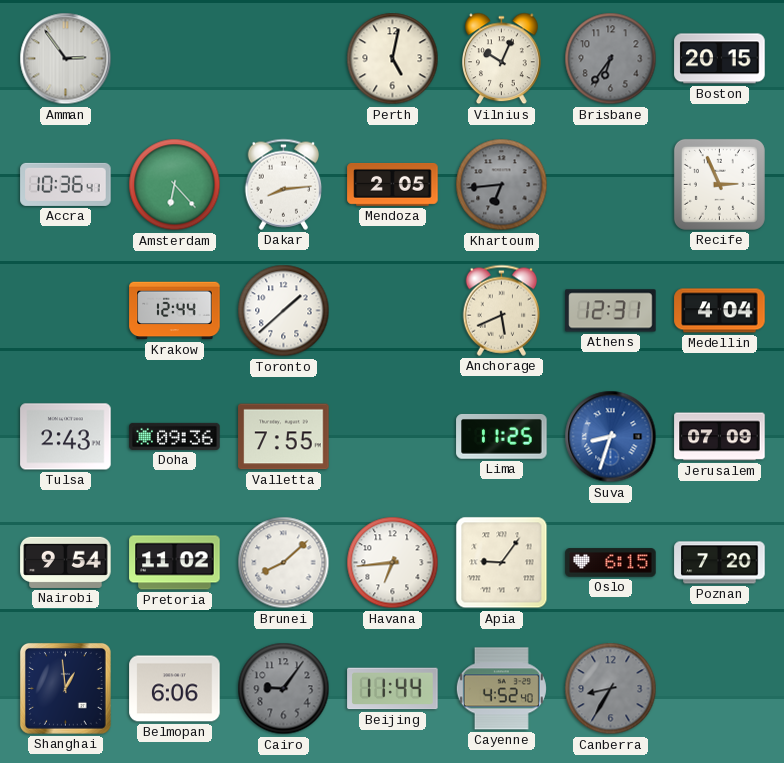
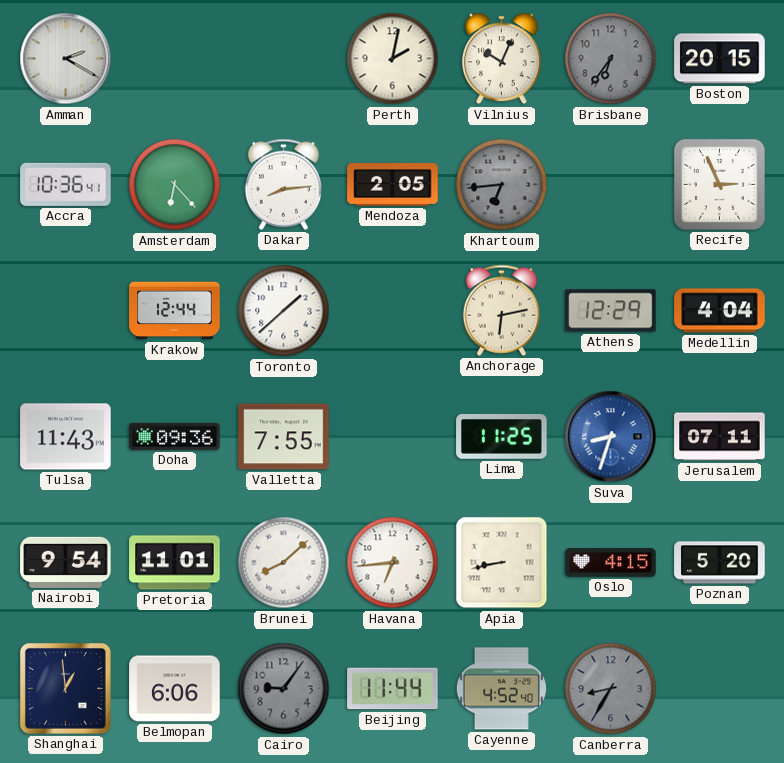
Amman: 2:54 -> 2:20 (66, 59)
Perth: 5:02 -> 2:02 (393, 59)
Anchorage: 5:41 -> 6:13 (502, 310)
Athens: 12:31 -> 12:29 (611, 311)
Tulsa: 2:43 -> 11:43 (66, 437)
Jerusalem: 07:09 -> 07:11 (720, 437)
Pretoria: 11:02 -> 11:01 (175, 563)
Apia: 9:06 -> 8:43 (502, 563)
Oslo: 6:15 -> 4:15 (611, 563)
Poznan: 7:20 -> 5:20 (720, 563)
